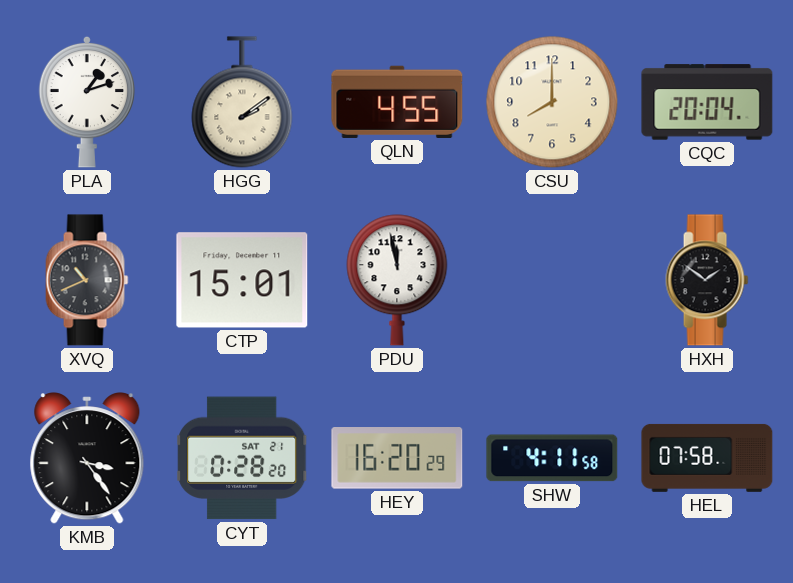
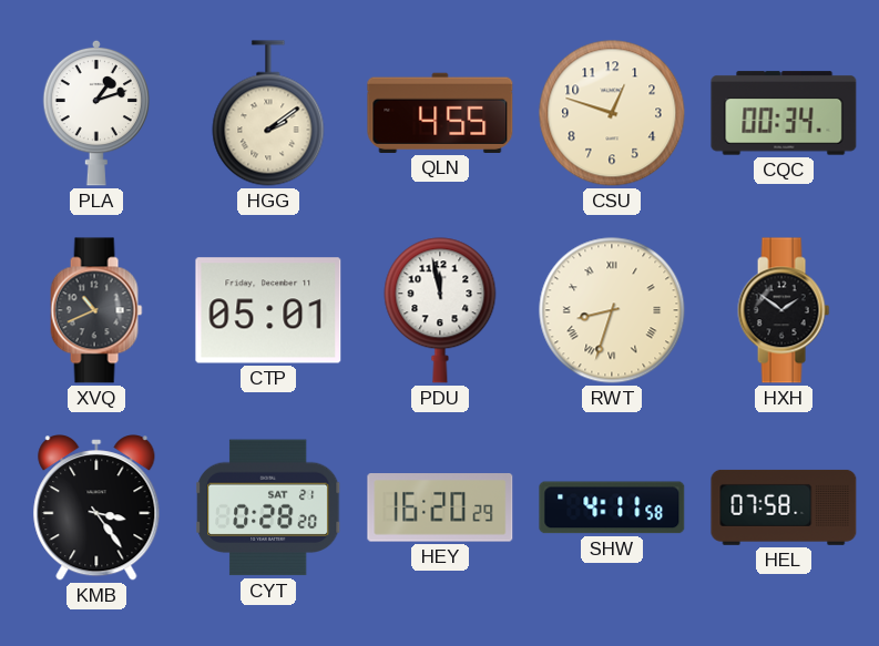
CSU: 8:00 -> 12:48 (612, 113)
CQC: 20:04 -> 00:34 (784, 113)
CTP: 15:01 -> 05:01 (268, 310)
RWT: none -> 8:33 (612, 310)
